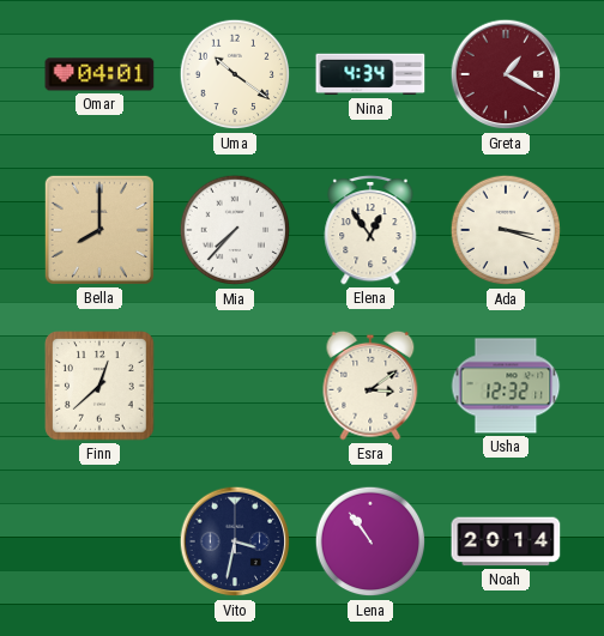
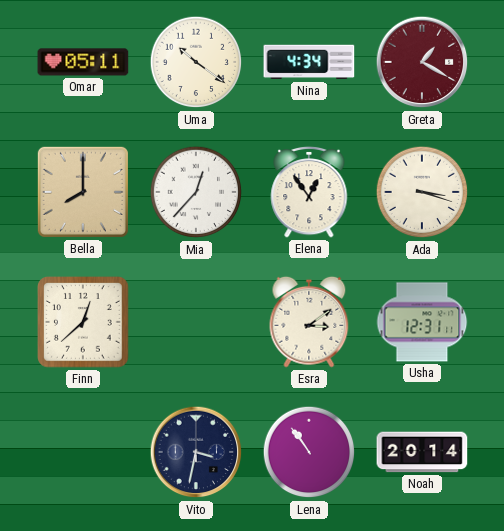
Omar: 04:01 -> 05:11 (83, 62)
Mia: 7:37 -> 12:37 (196, 192)
Usha: 12:32 -> 12:31 (422, 322)
